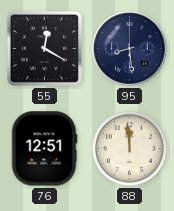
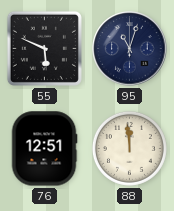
55: 12:20 -> 5:49 (44, 48)
95: 8:29 -> 11:03 (130, 49)
